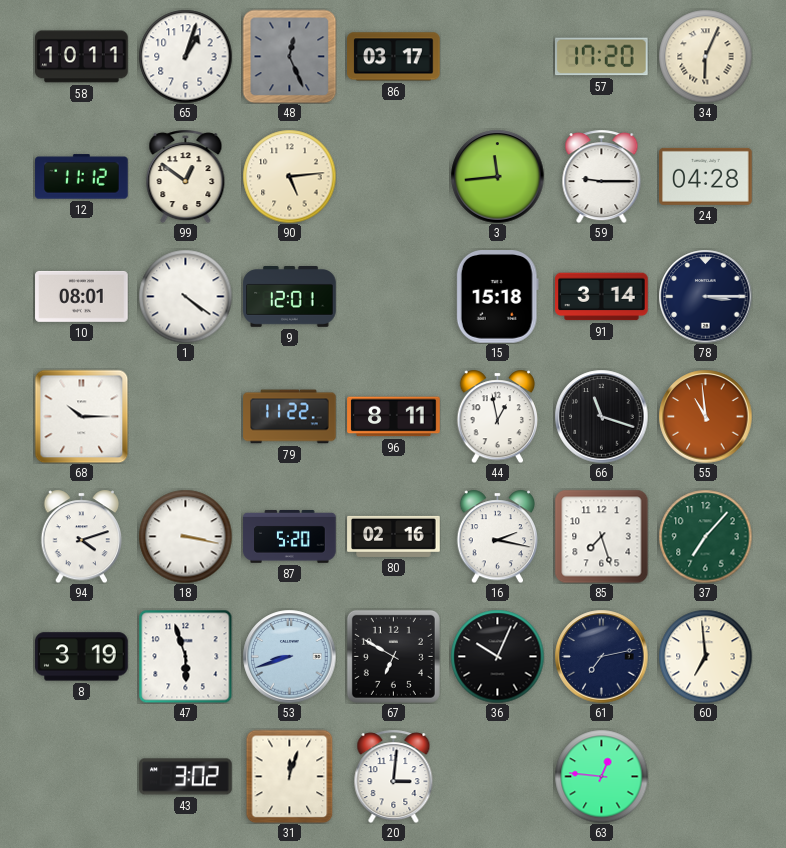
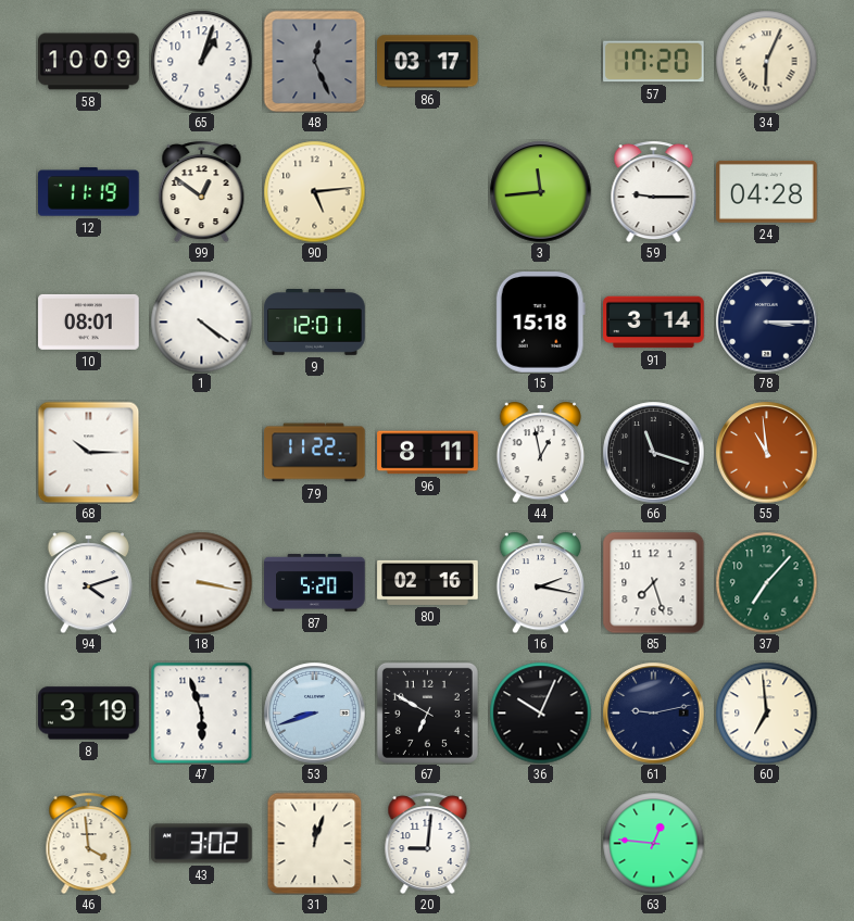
58: 10:11 -> 10:09 (89, 62)
12: 11:12 -> 11:19 (89, 192)
61: 7:13 -> 9:13 (653, 712)
46: none -> 3:59 (89, 843)
20: 3:01 -> 9:01 (428, 843)
